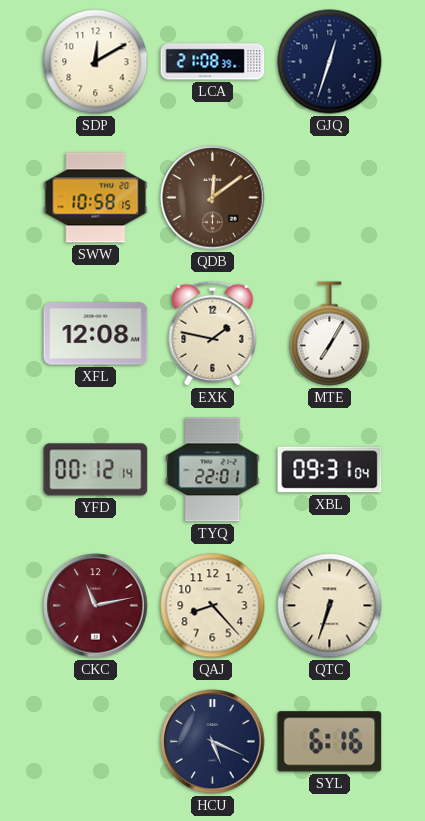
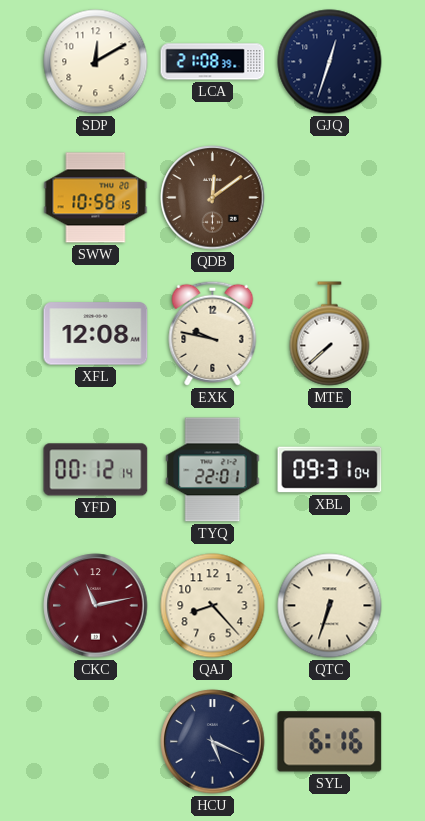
EXK: 1:47 -> 9:47 (213, 333)
MTE: 7:05 -> 7:38 (330, 334)
